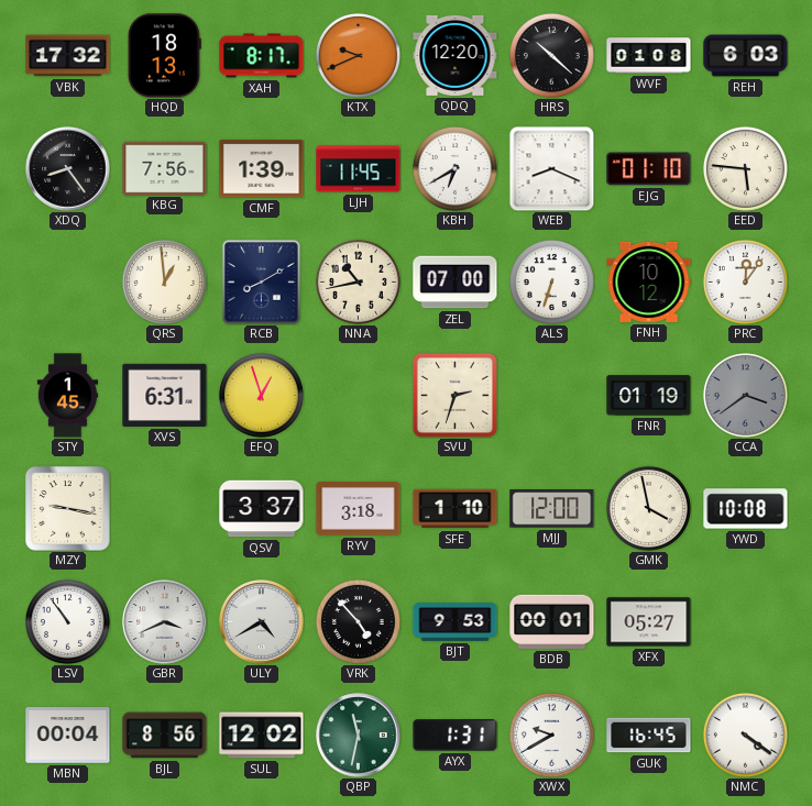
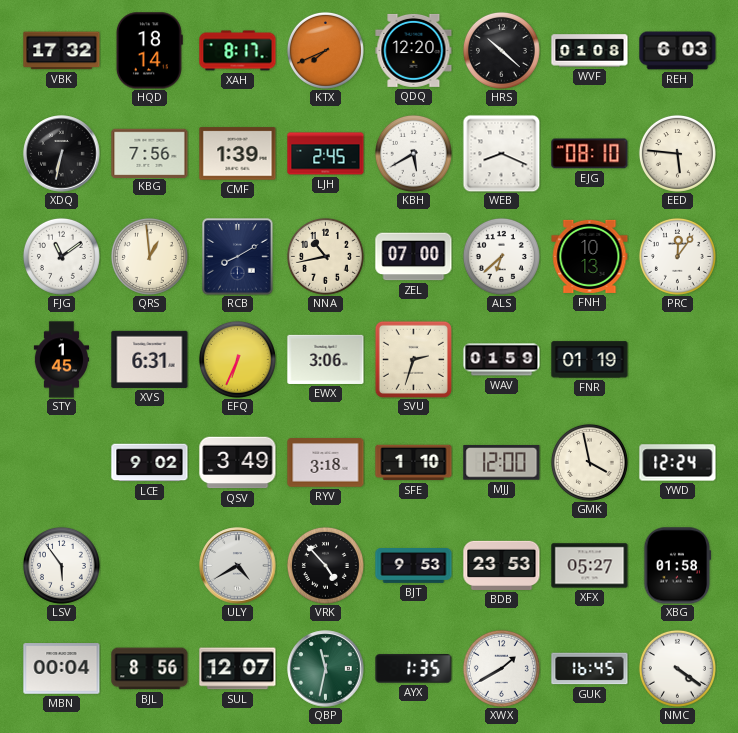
HQD: 18:13 -> 18:14 (149, 51)
KTX: 9:41 -> 7:41 (325, 50)
XDQ: 8:24 -> 6:32 (62, 154)
LJH: 11:45 -> 2:45 (326, 154)
KBH: 6:40 -> 5:40 (413, 153)
EJG: 01:10 -> 08:10 (590, 154)
FJG: none -> 11:09 (61, 256)
ALS: 6:33 -> 6:38 (501, 256)
FNH: 10:12 -> 10:13 (590, 256)
EFQ: 12:57 -> 6:34 (237, 359)
EWX: none -> 3:06 (326, 359)
WAV: none -> 01:59 (502, 360)
CCA: 3:39 -> none (745, 395)
MZY: 9:17 -> none (68, 509)
LCE: none -> 9:02 (150, 463)
QSV: 3:37 -> 3:49 (238, 463)
YWD: 10:08 -> 12:24 (678, 463)
LSV: 10:54 -> 5:54 (61, 565)
GBR: 3:41 -> none (165, 622)
BDB: 00:01 -> 23:53 (502, 565)
XBG: none -> 01:58 (678, 566)
SUL: 12:02 -> 12:07 (238, 669)
AYX: 1:31 -> 1:35 (414, 669)
XWX: 9:40 -> 1:40 (501, 668)
